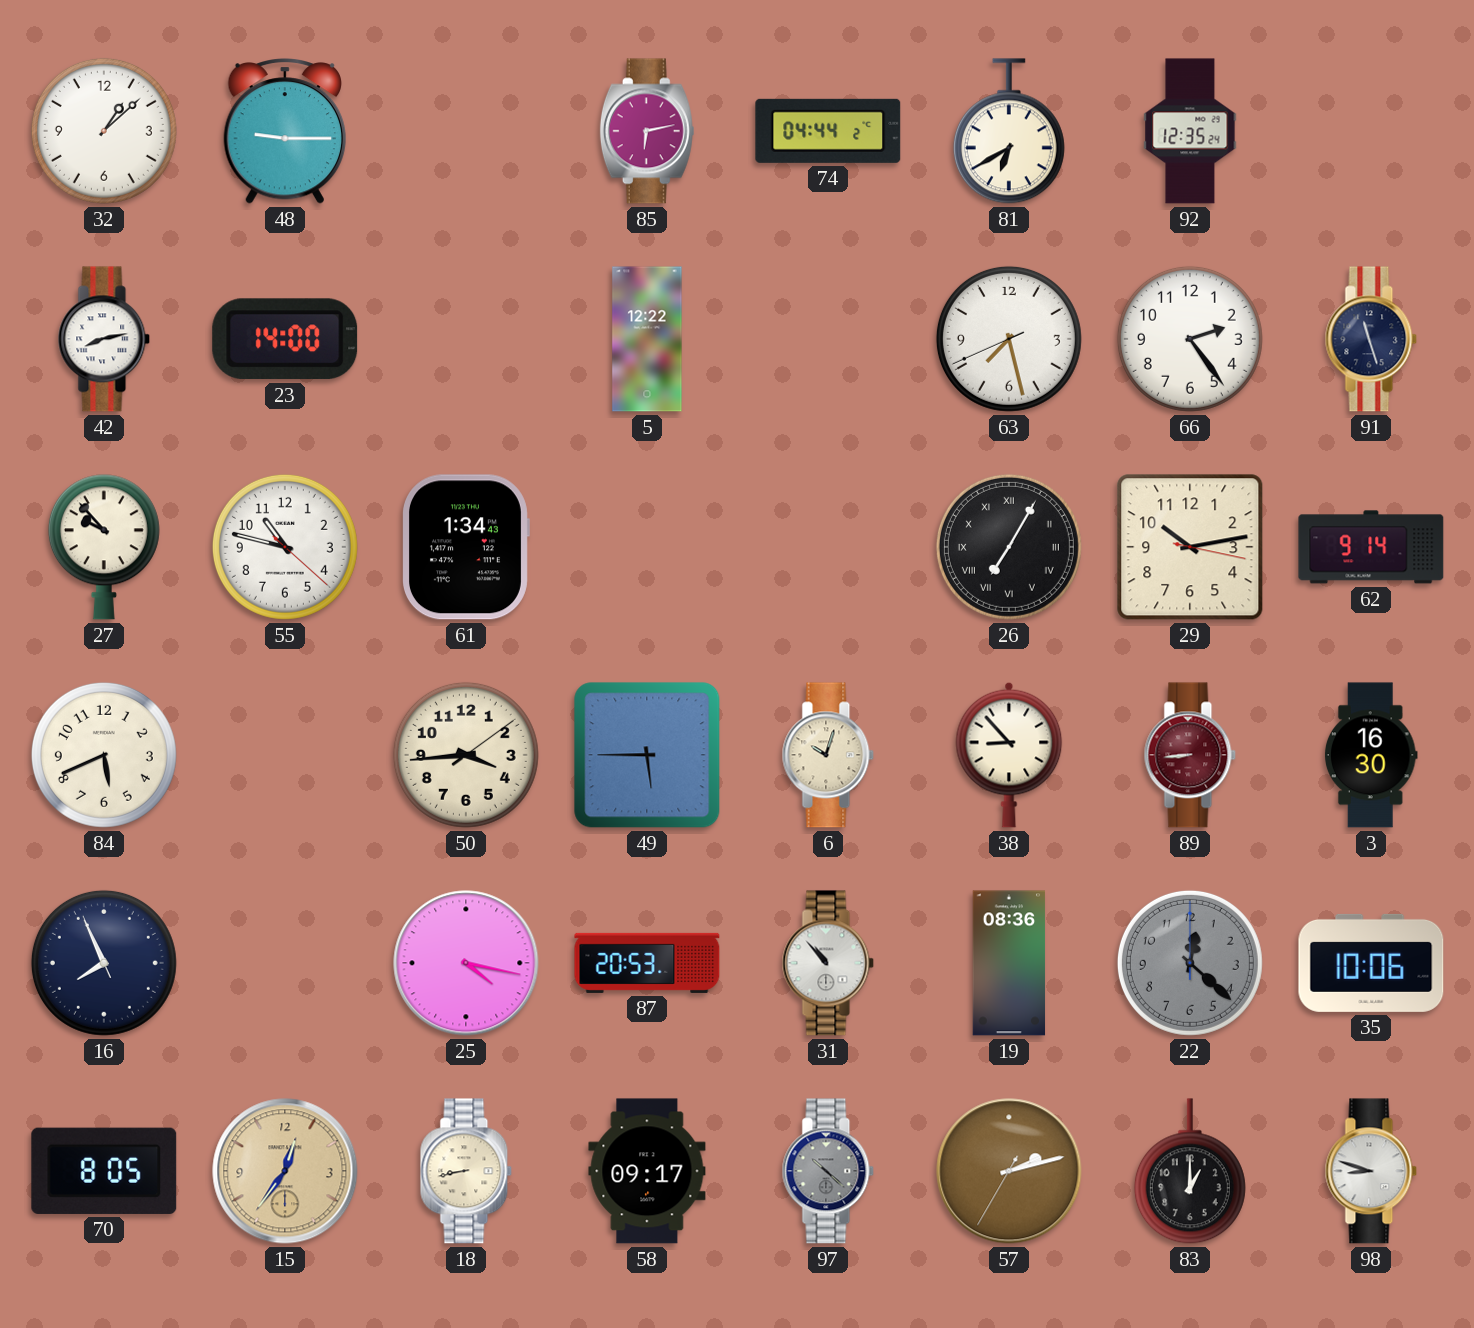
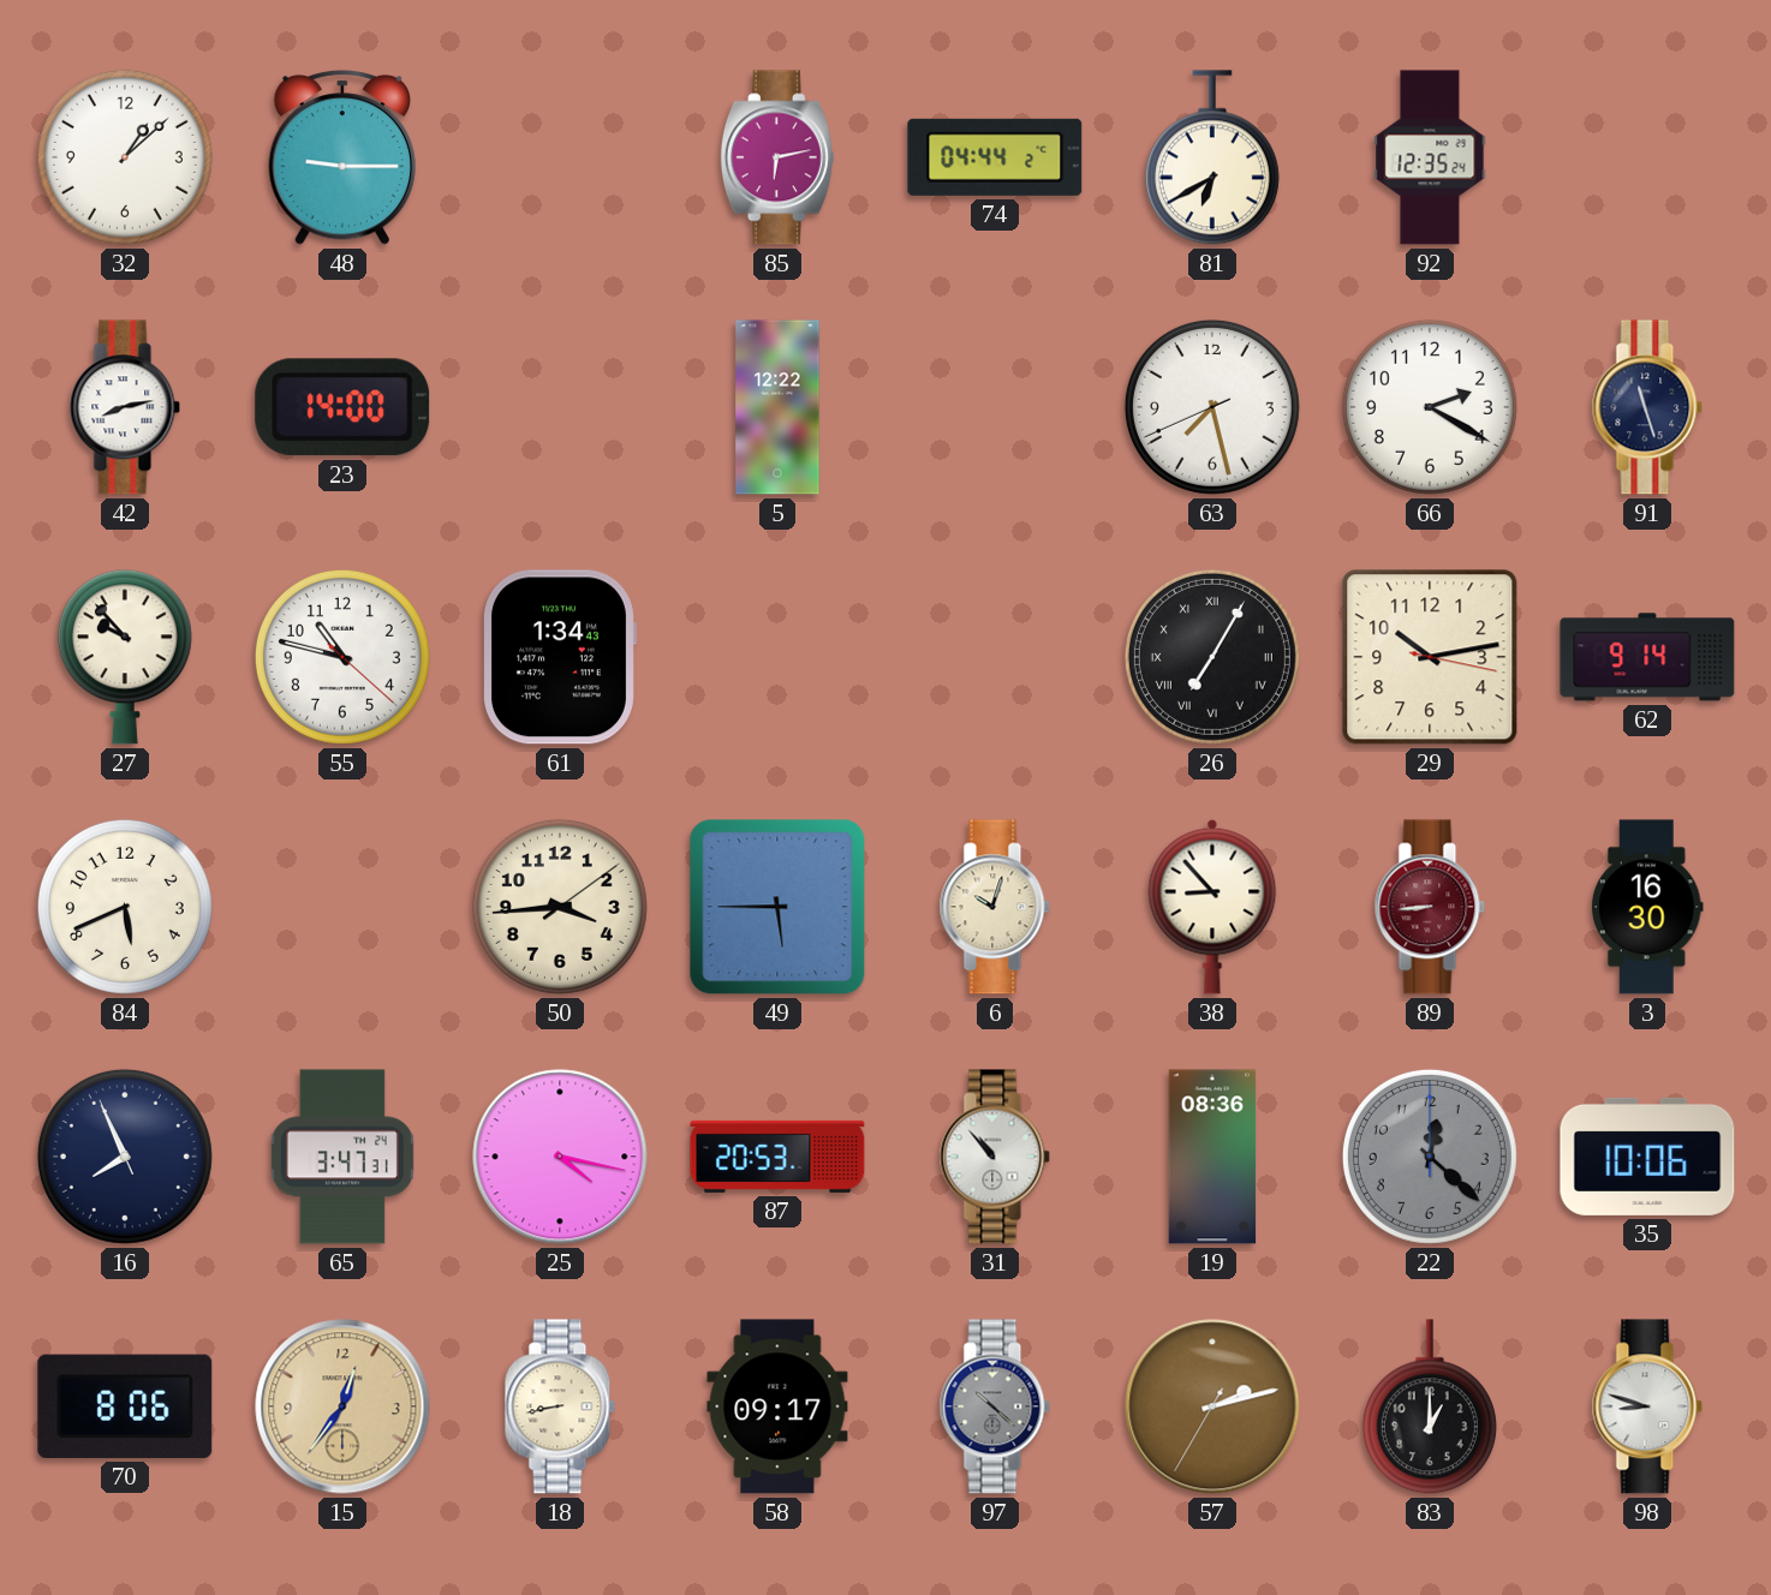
66: 2:24 -> 2:20 (1430, 407)
65: none -> 3:47 (342, 1157)
70: 8:05 -> 8:06 (125, 1406)
